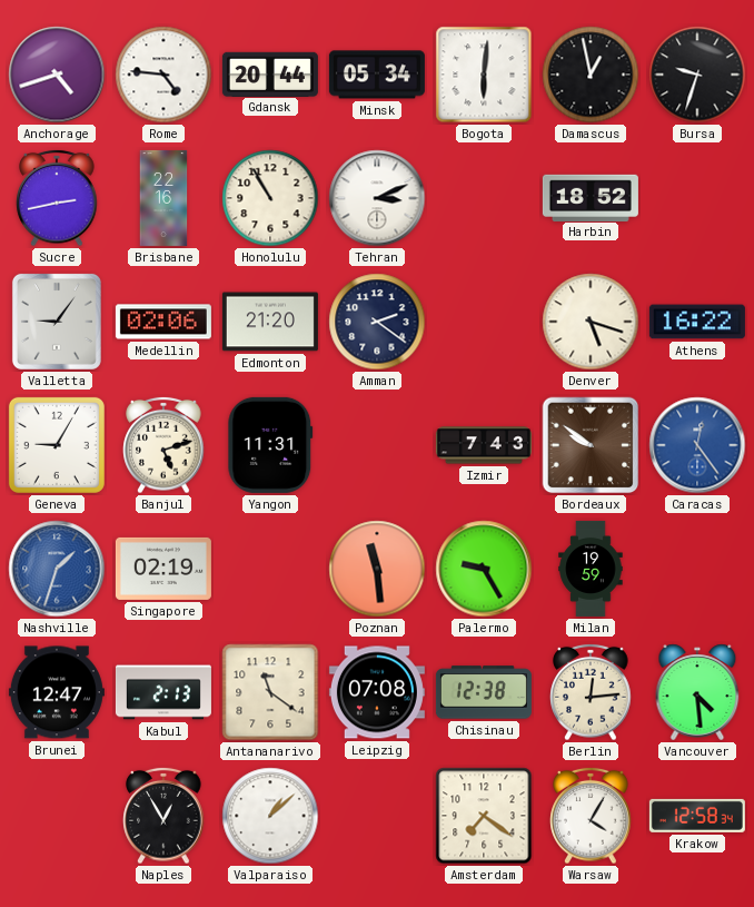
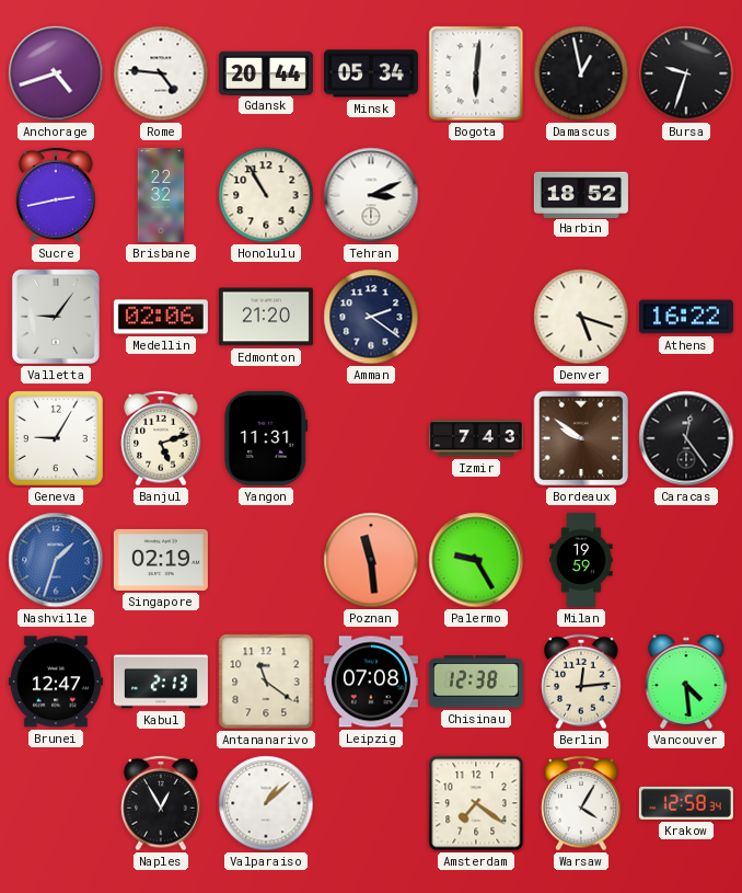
Brisbane: 22:16 -> 22:32 (161, 195)
Caracas dial: blue -> black (686, 438)
